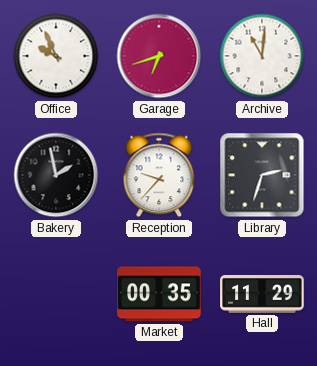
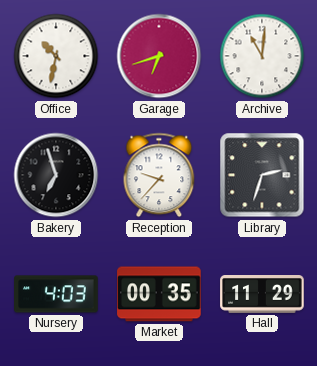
Office: 9:56 -> 10:32 (56, 56)
Bakery: 1:58 -> 6:57 (56, 175)
Nursery: none -> 4:03 (56, 294)
